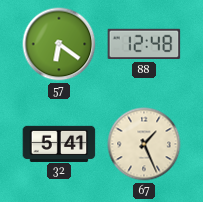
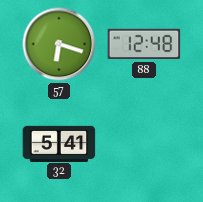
57: 6:21 -> 6:18 (59, 44)
67: 1:26 -> none (144, 144)
